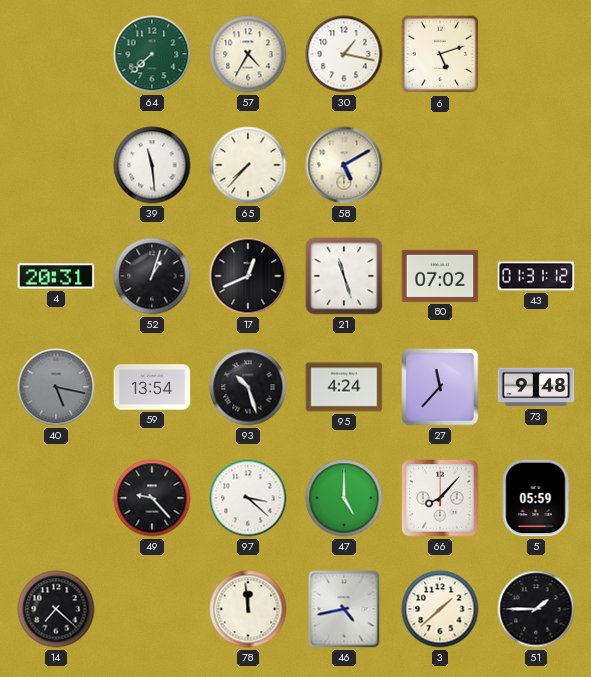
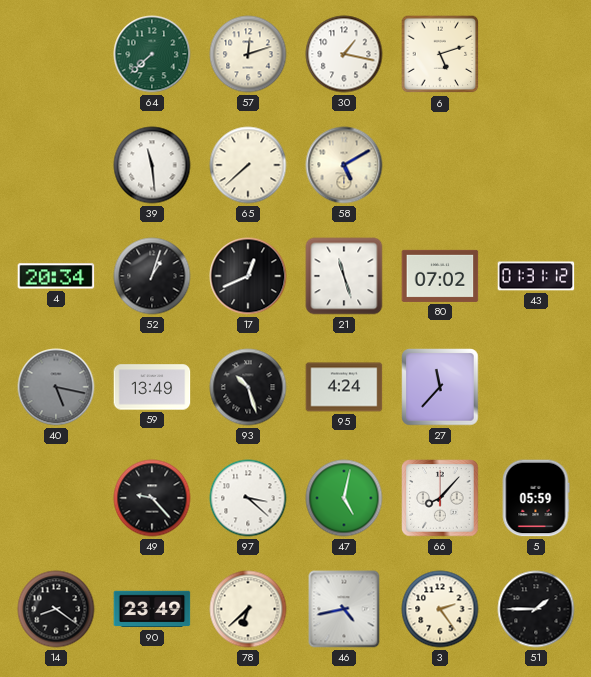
57: 4:35 -> 12:12 (248, 54)
65: 7:37 -> 7:38 (248, 165)
4: 20:31 -> 20:34 (56, 276)
59: 13:54 -> 13:49 (152, 387)
73: 9:48 -> none (536, 387)
47: 5:00 -> 5:02 (344, 498)
14: 7:22 -> 8:21 (56, 609)
90: none -> 23:49 (152, 609)
78: 11:59 -> 6:38 (248, 609)
3: 1:38 -> 2:24 (440, 609)
